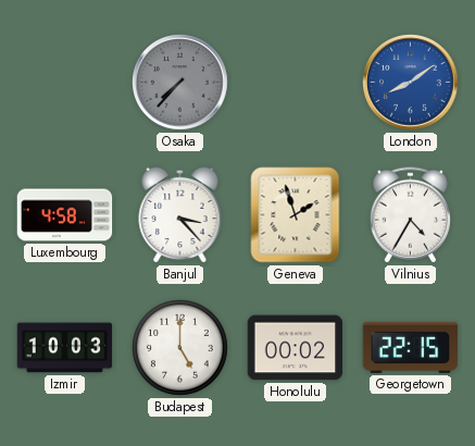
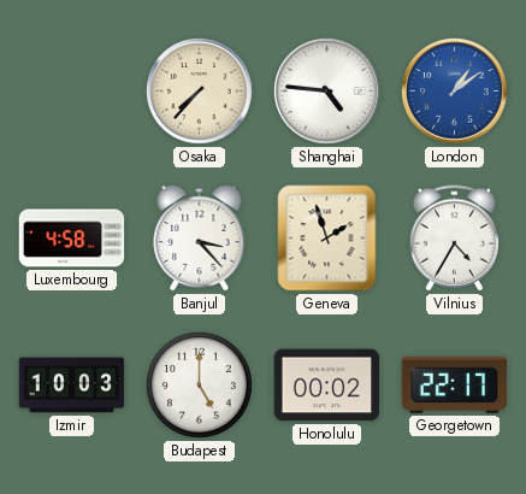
Osaka dial: grey -> cream (200, 92)
Shanghai: none -> 4:46 (327, 92)
London: 8:09 -> 1:09 (455, 92)
Georgetown: 22:15 -> 22:17 (455, 384)
